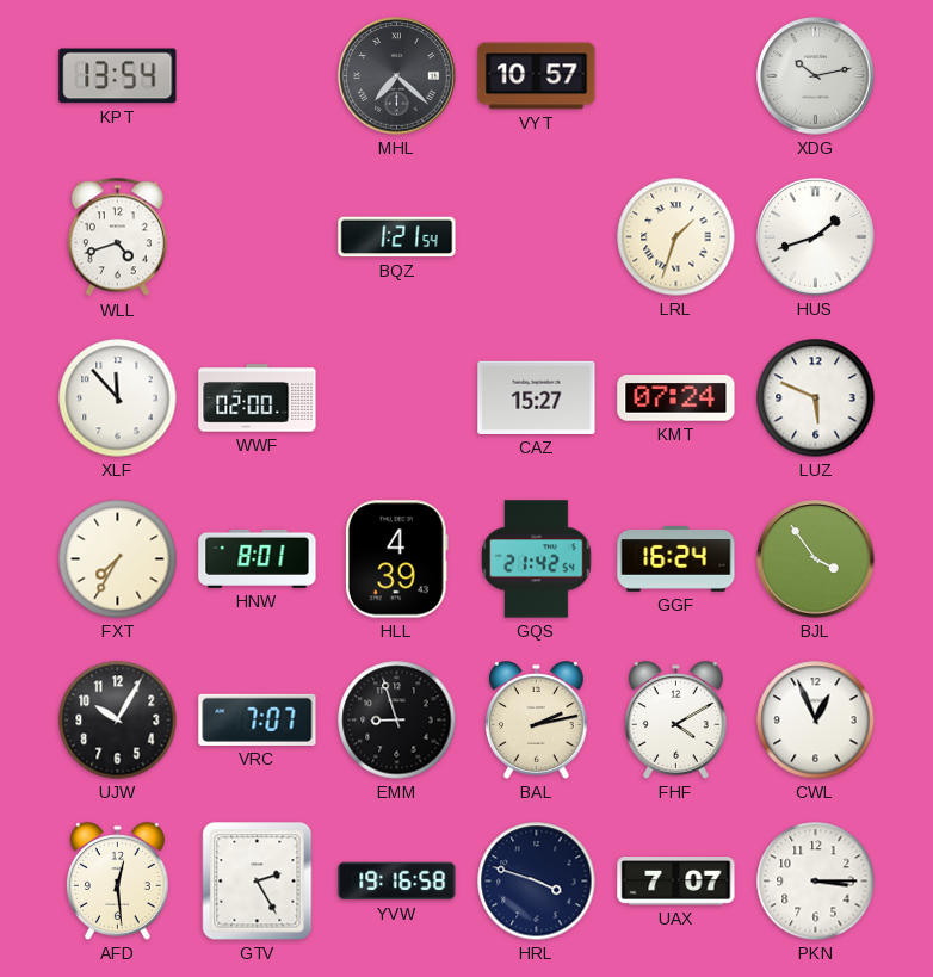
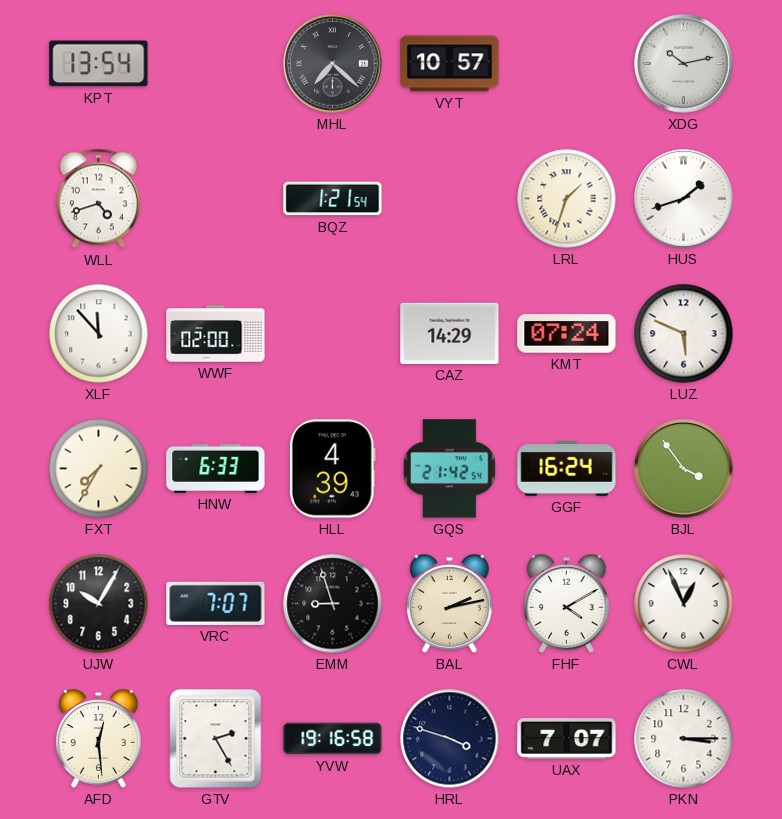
CAZ: 15:27 -> 14:29 (450, 333)
HNW: 8:01 -> 6:33 (216, 468)
